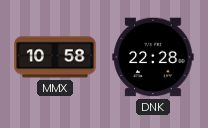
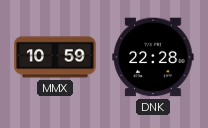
MMX: 10:58 -> 10:59 (55, 57)
